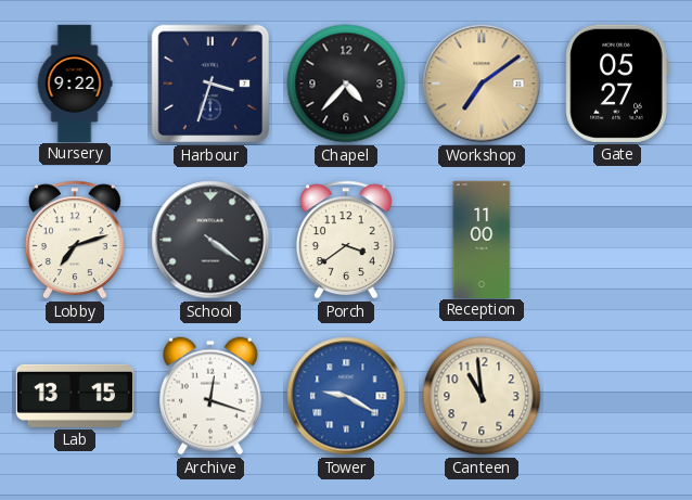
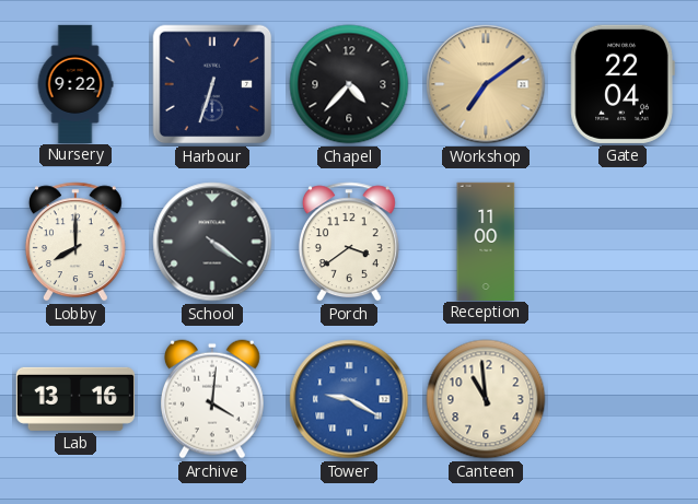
Harbour: 3:33 -> 6:33 (212, 84)
Gate: 05:27 -> 22:04 (623, 84)
Lobby: 7:12 -> 8:00 (75, 242)
Lab: 13:15 -> 13:16 (75, 399)
Archive: 12:18 -> 4:01 (213, 399)
